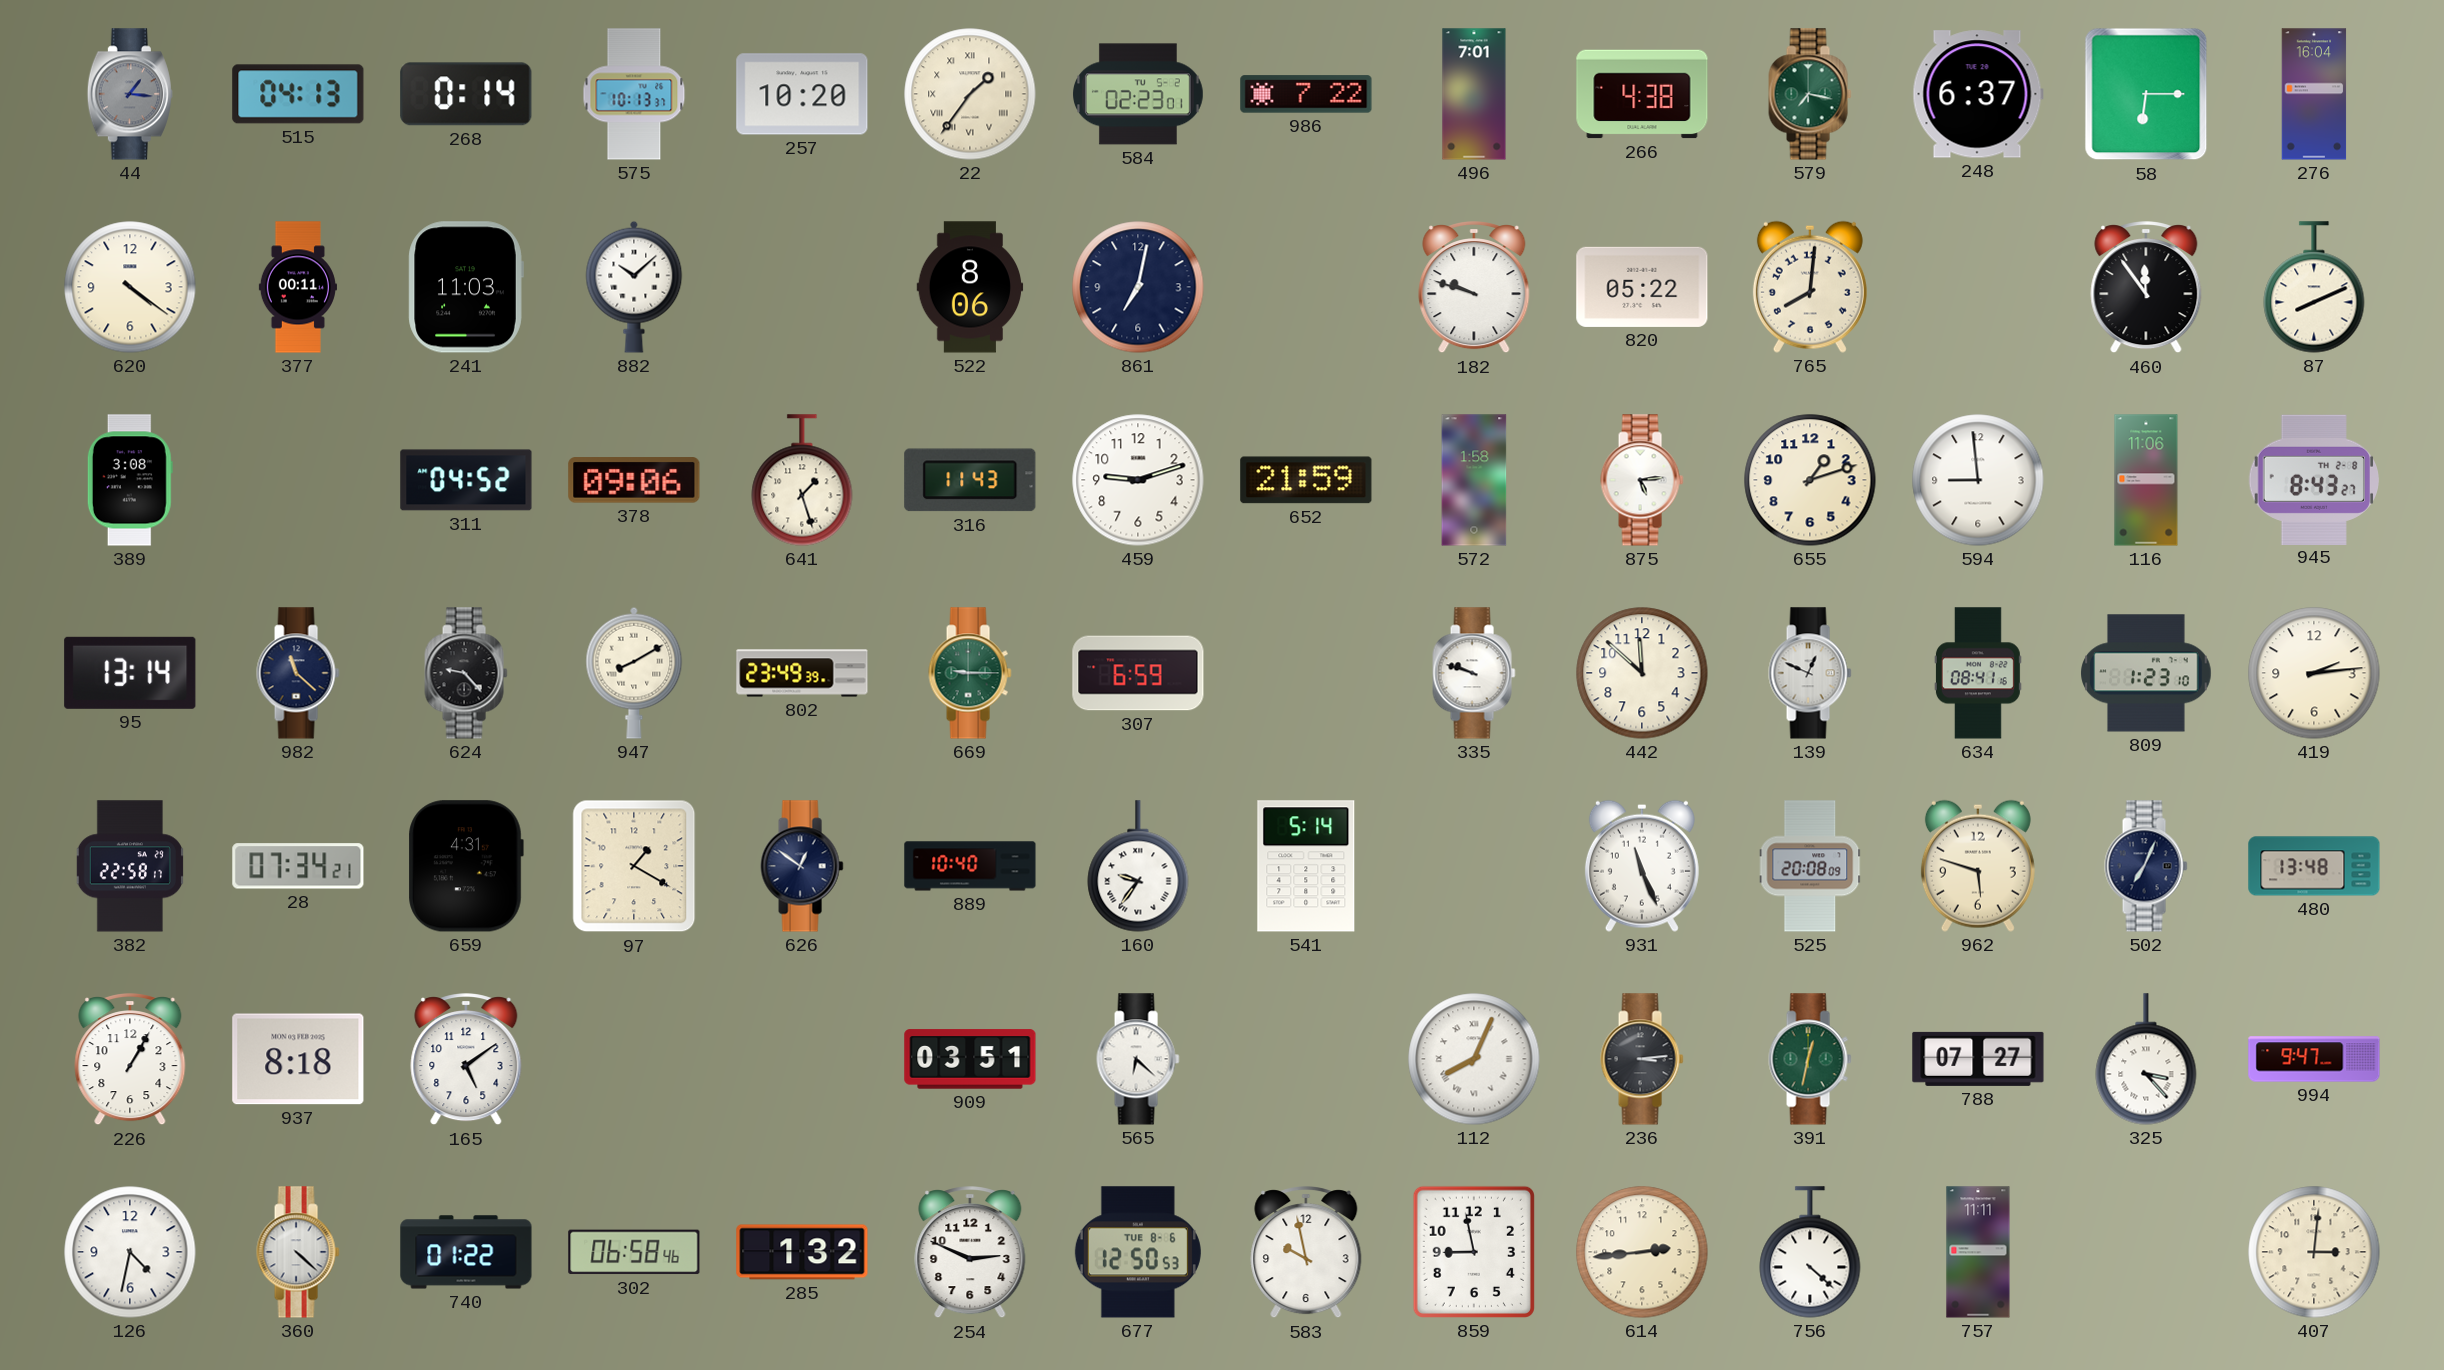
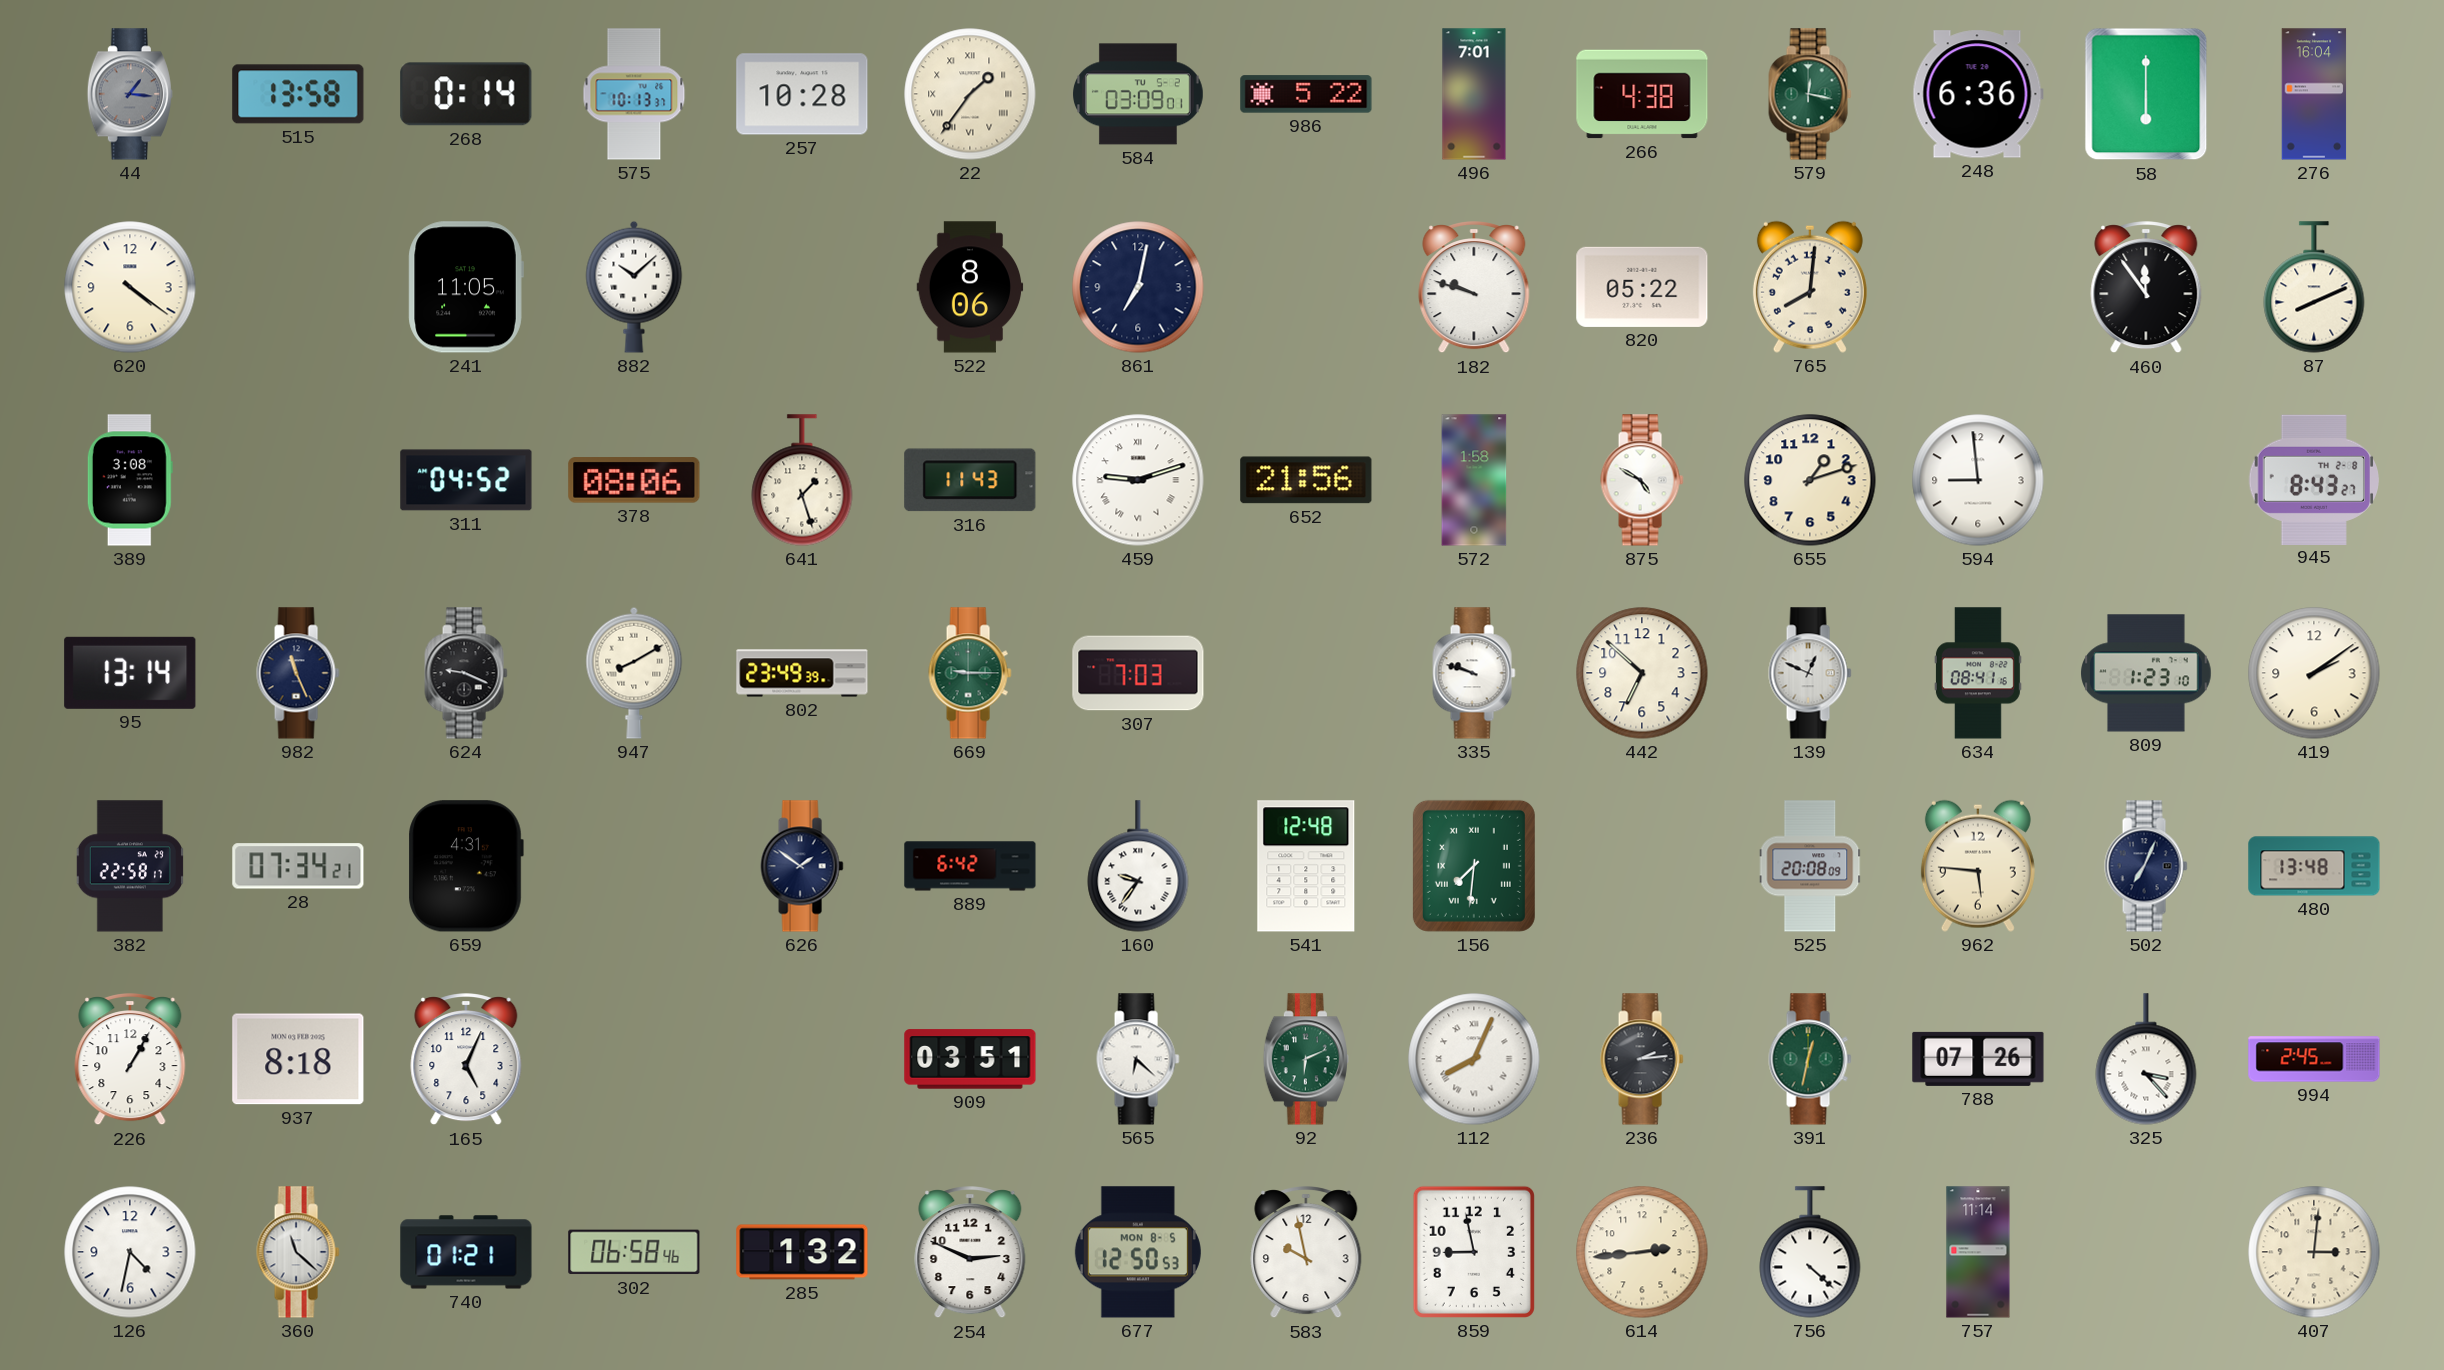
515: 04:13 -> 13:58 (298, 94)
257: 10:20 -> 10:28 (802, 94)
584: 02:23 -> 03:09 (1139, 94)
986: 7:22 -> 5:22 (1306, 94)
579: 7:17 -> 12:17 (1810, 94)
248: 6:37 -> 6:36 (1978, 94)
58: 6:15 -> 6:00 (2146, 94)
377: 00:11 -> none (298, 287)
241: 11:03 -> 11:05 (466, 287)
378: 09:06 -> 08:06 (634, 480)
459 numerals: Arabic -> Roman (1138, 480)
652: 21:59 -> 21:56 (1306, 480)
875: 5:14 -> 4:50 (1642, 480)
116: 11:06 -> none (2146, 480)
982: 11:22 -> 11:26 (298, 673)
624: 9:23 -> 9:19 (466, 673)
307: 6:59 -> 7:03 (1138, 673)
442: 11:52 -> 6:52 (1642, 673)
419: 2:14 -> 2:09 (2314, 673)
97: 1:20 -> none (634, 866)
626: 12:51 -> 1:51 (802, 866)
889: 10:40 -> 6:42 (970, 866)
541: 5:14 -> 12:48 (1306, 866)
156: none -> 7:31 (1474, 866)
931: 11:26 -> none (1642, 866)
962: 5:48 -> 5:46 (1978, 866)
165: 5:09 -> 5:04 (466, 1060)
92: none -> 6:11 (1306, 1059)
236: 3:14 -> 2:14 (1642, 1059)
788: 07:27 -> 07:26 (1978, 1059)
994: 9:47 -> 2:45 (2314, 1059)
360: 4:22 -> 11:22 (298, 1252)
740: 01:22 -> 01:21 (466, 1252)
677 date: TUE 8-6 -> MON 8-5 (1138, 1252)
757: 11:11 -> 11:14 (1978, 1252)
